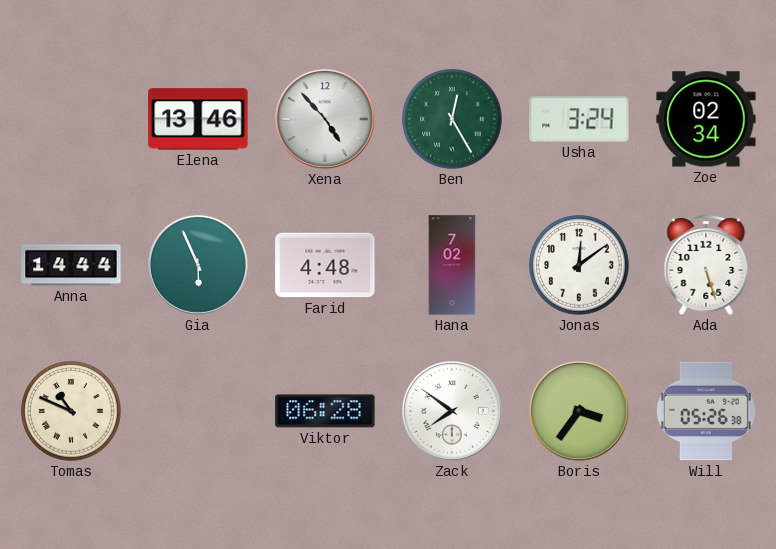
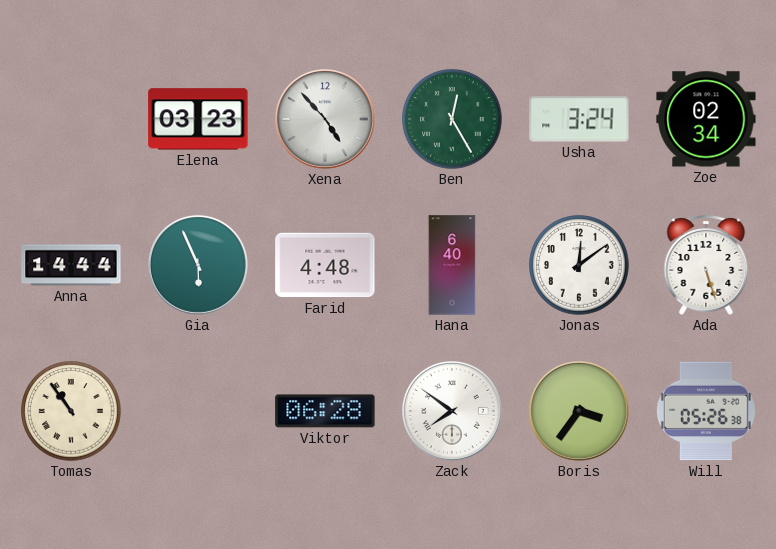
Elena: 13:46 -> 03:23 (198, 119)
Hana: 7:02 -> 6:40 (452, 265)
Tomas: 10:49 -> 10:54 (71, 411)
